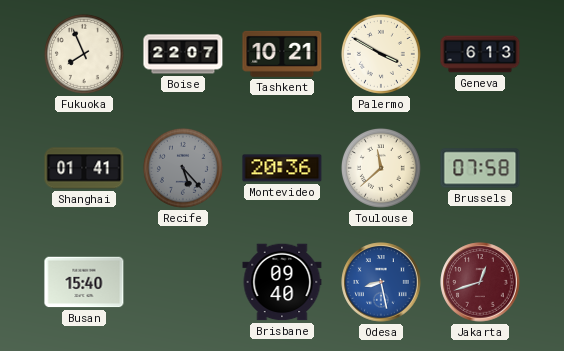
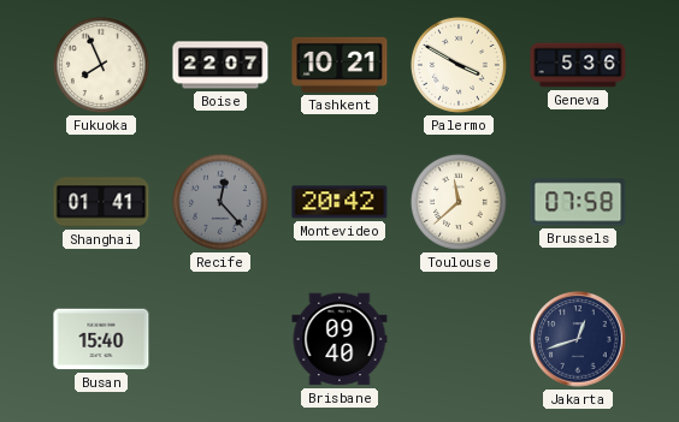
Geneva: 6:13 -> 5:36 (578, 65)
Recife: 5:23 -> 12:23 (220, 202)
Montevideo: 20:36 -> 20:42 (339, 202)
Odesa: 8:28 -> none (381, 282)
Jakarta dial: burgundy -> navy (578, 339)
